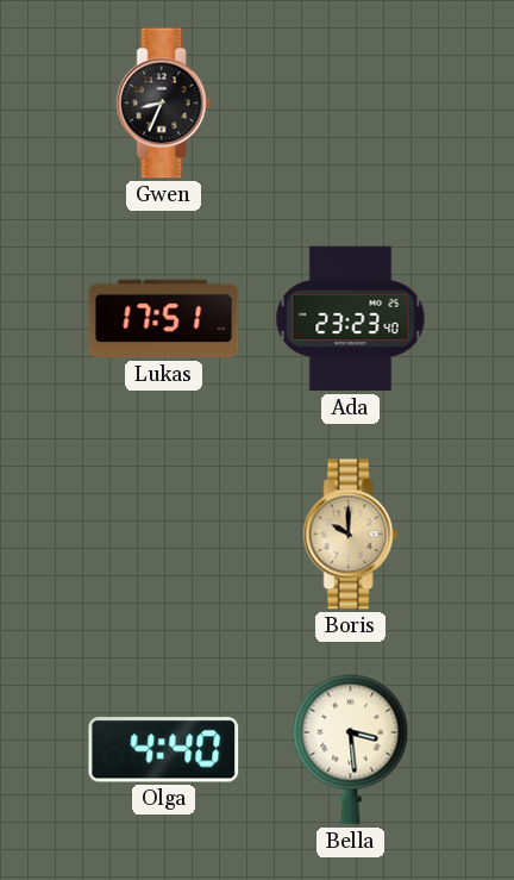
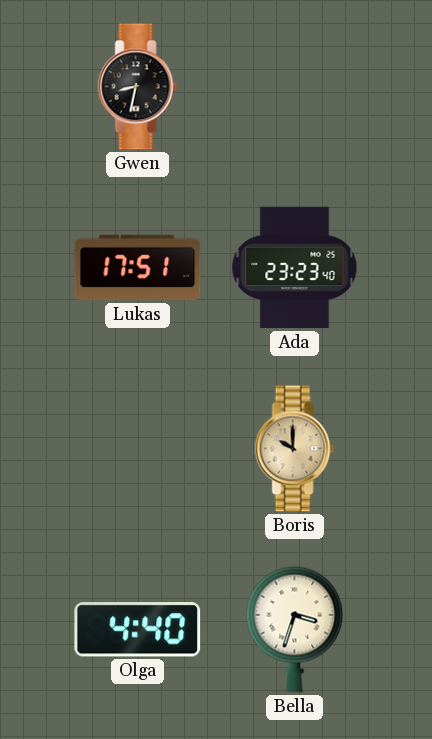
Gwen: 8:34 -> 8:32 (138, 87)
Bella: 3:29 -> 3:33 (295, 629)
